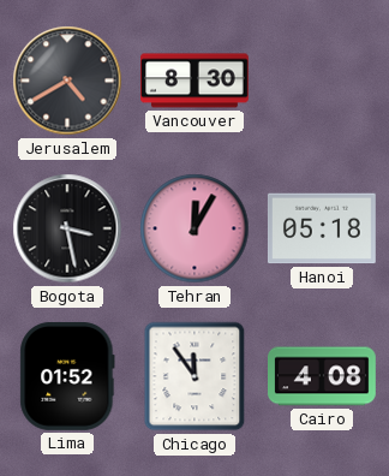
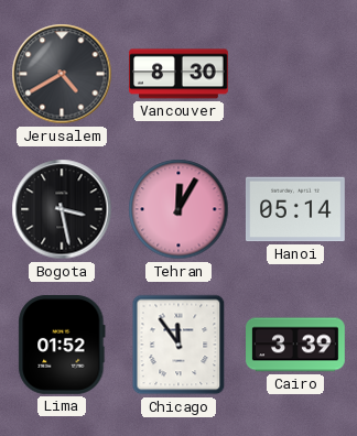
Hanoi: 05:18 -> 05:14 (295, 209)
Cairo: 4:08 -> 3:39 (296, 345)
